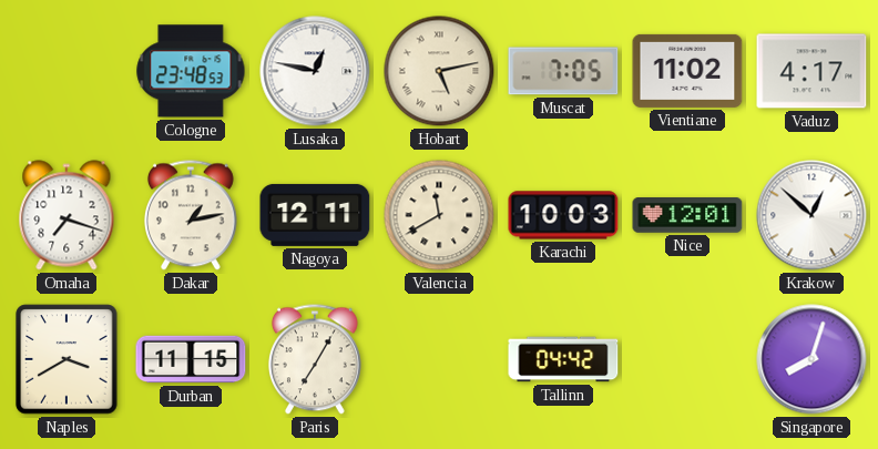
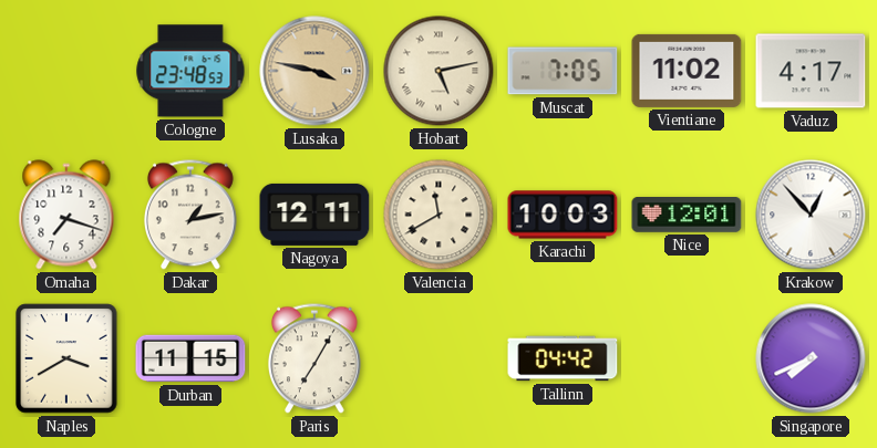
Lusaka: 12:47 -> 3:47 (314, 71)
Lusaka dial: white -> champagne (314, 71)
Krakow: 12:52 -> 12:53 (811, 215)
Singapore: 8:03 -> 7:41 (811, 358)
